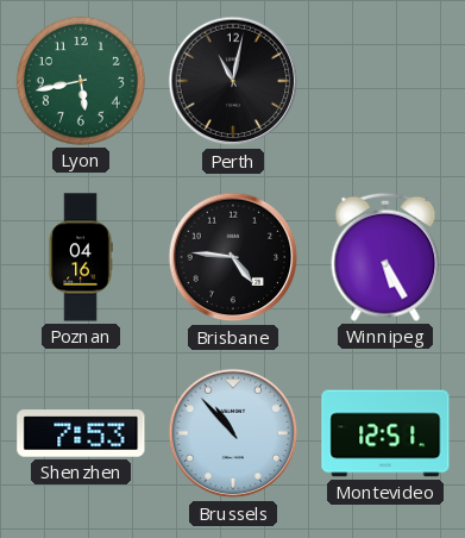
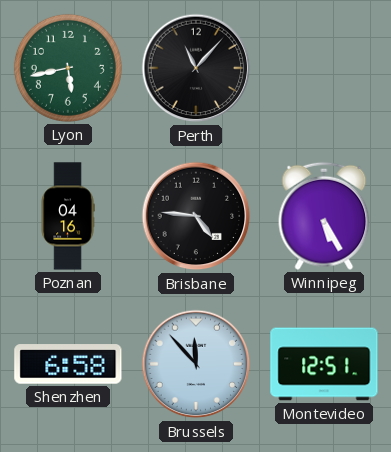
Perth: 11:02 -> 11:07 (196, 68)
Shenzhen: 7:53 -> 6:58 (68, 364)
Brussels: 10:53 -> 11:53 (196, 364)
